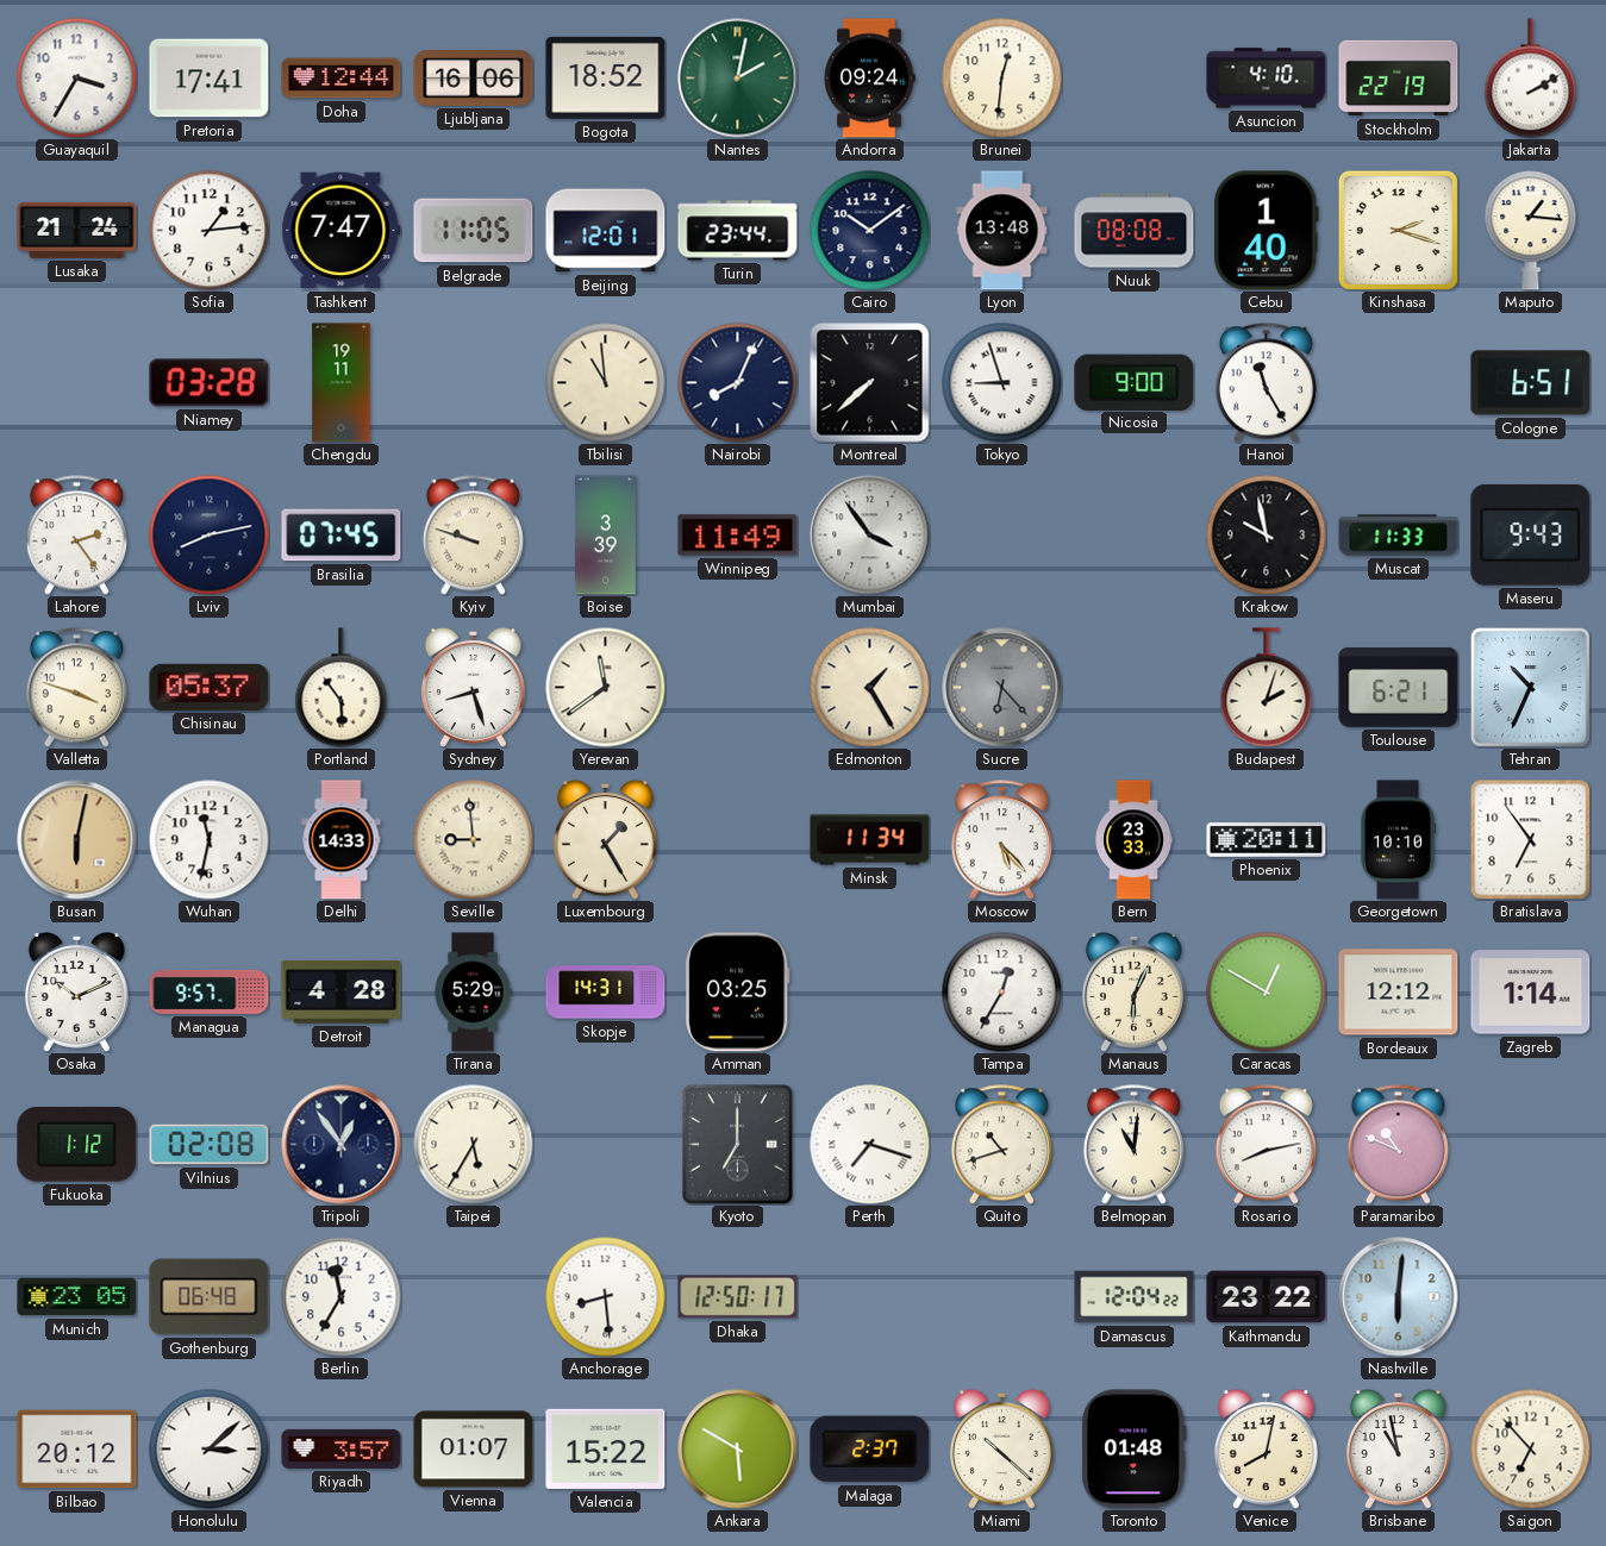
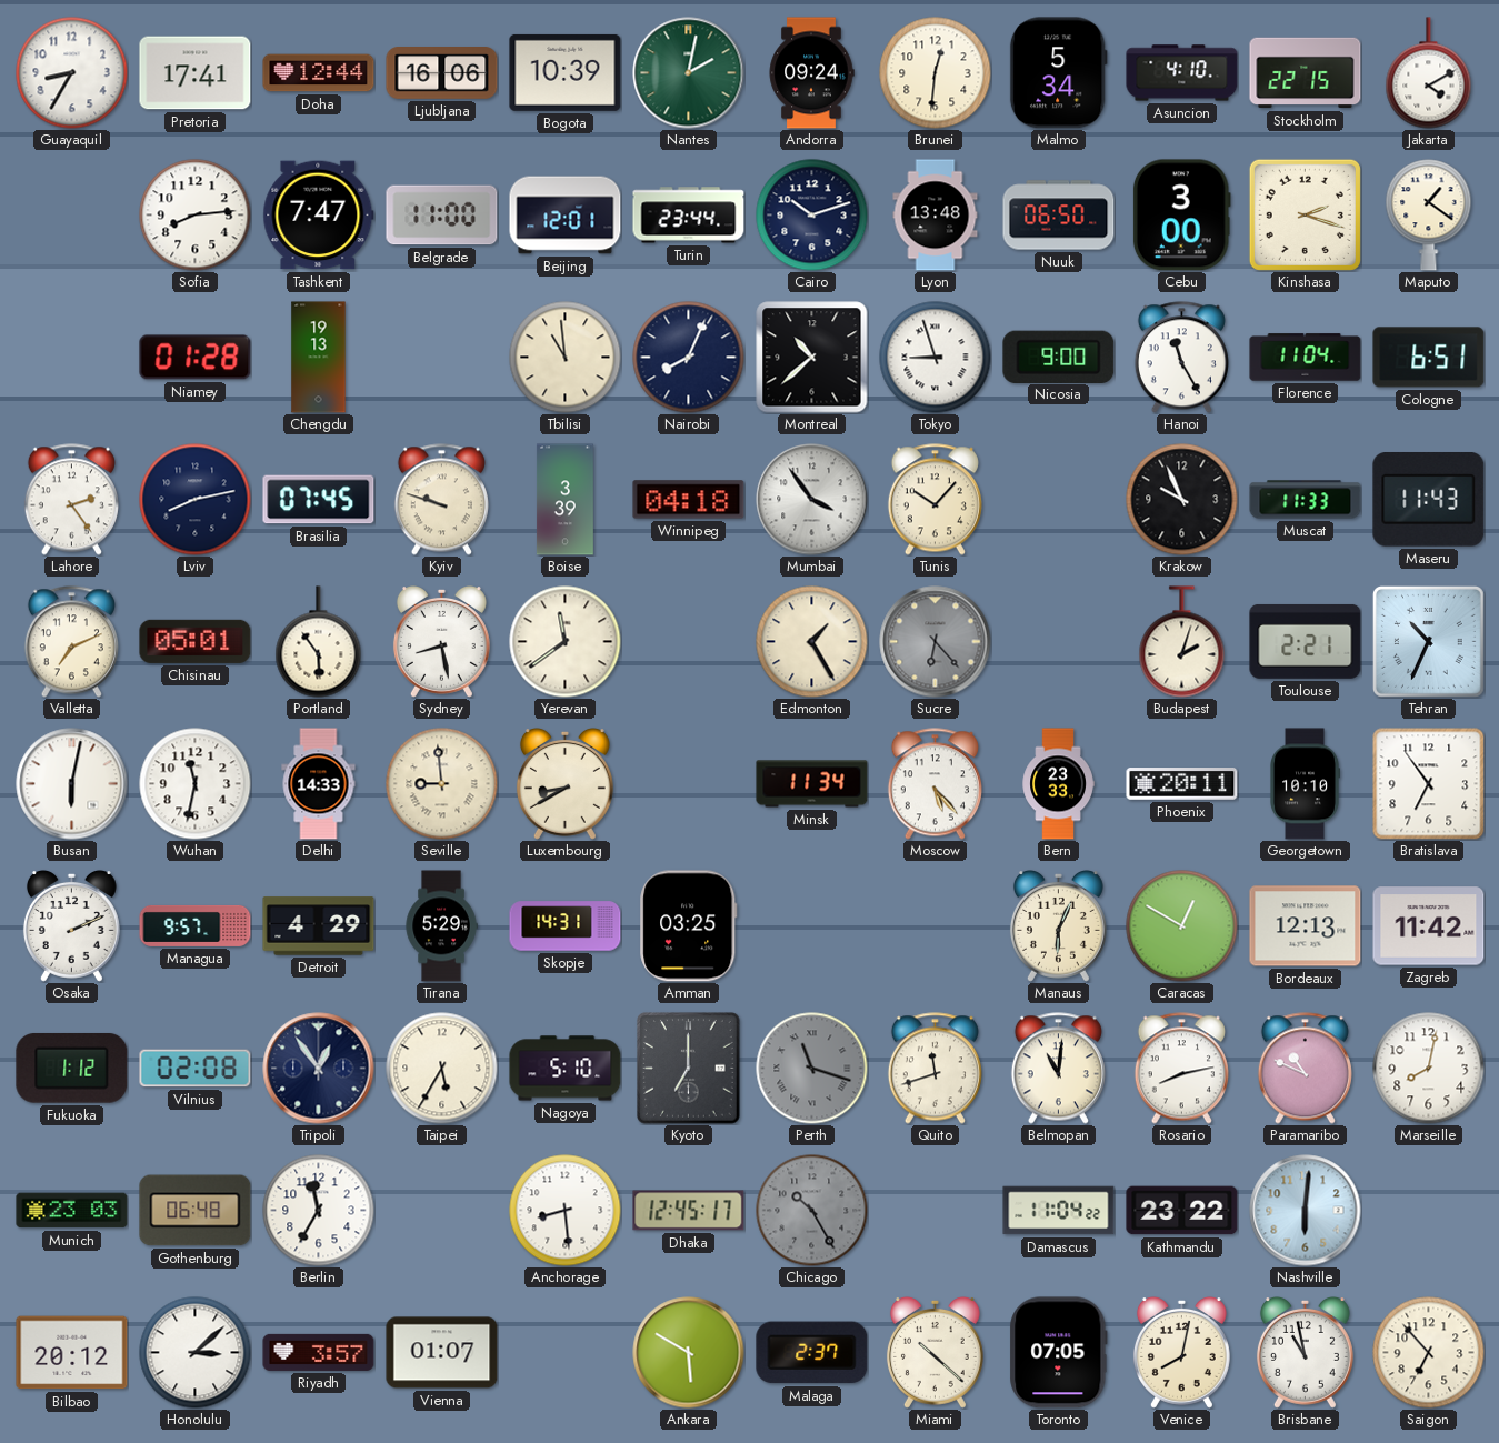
Guayaquil: 3:35 -> 8:35 (72, 73)
Bogota: 18:52 -> 10:39 (566, 72)
Malmo: none -> 5:34 (1058, 73)
Stockholm: 22:19 -> 22:15 (1306, 73)
Jakarta: 2:10 -> 4:10 (1429, 73)
Lusaka: 21:24 -> none (77, 230)
Sofia: 1:14 -> 8:14 (196, 216)
Belgrade: 11:05 -> 11:00 (442, 216)
Cairo: 10:09 -> 10:12 (812, 216)
Nuuk: 08:08 -> 06:50 (1059, 216)
Cebu: 1:40 -> 3:00 (1181, 216)
Maputo: 1:16 -> 1:21 (1429, 216)
Niamey: 03:28 -> 01:28 (196, 358)
Chengdu: 19:11 -> 19:13 (319, 358)
Montreal: 7:38 -> 10:38 (812, 358)
Florence: none -> 11:04 (1306, 358)
Winnipeg: 11:49 -> 04:18 (689, 500)
Tunis: none -> 10:07 (935, 500)
Krakow: 9:58 -> 9:56 (1182, 500)
Maseru: 9:43 -> 11:43 (1429, 500)
Valletta: 3:48 -> 7:11 (71, 642)
Chisinau: 05:37 -> 05:01 (196, 641)
Sydney: 8:27 -> 8:28 (441, 642)
Toulouse: 6:21 -> 2:21 (1306, 641)
Busan dial: champagne -> white (72, 784)
Luxembourg: 1:25 -> 8:40 (564, 784)
Osaka: 10:11 -> 2:11 (71, 926)
Detroit: 4:28 -> 4:29 (319, 926)
Tampa: 12:35 -> none (1002, 993)
Bordeaux: 12:12 -> 12:13 (1306, 926)
Zagreb: 1:14 -> 11:42 (1429, 926)
Nagoya: none -> 5:10 (566, 1069)
Perth: 7:18 -> 11:18 (812, 1069)
Perth dial: white -> grey (812, 1069)
Quito: 10:42 -> 11:42 (935, 1069)
Marseille: none -> 8:02 (1429, 1069)
Munich: 23:05 -> 23:03 (72, 1211)
Dhaka: 12:50 -> 12:45 (689, 1211)
Chicago: none -> 10:25 (812, 1211)
Damascus: 12:04 -> 11:04 (1059, 1211)
Valencia: 15:22 -> none (606, 1448)
Toronto: 01:48 -> 07:05 (1059, 1353)
